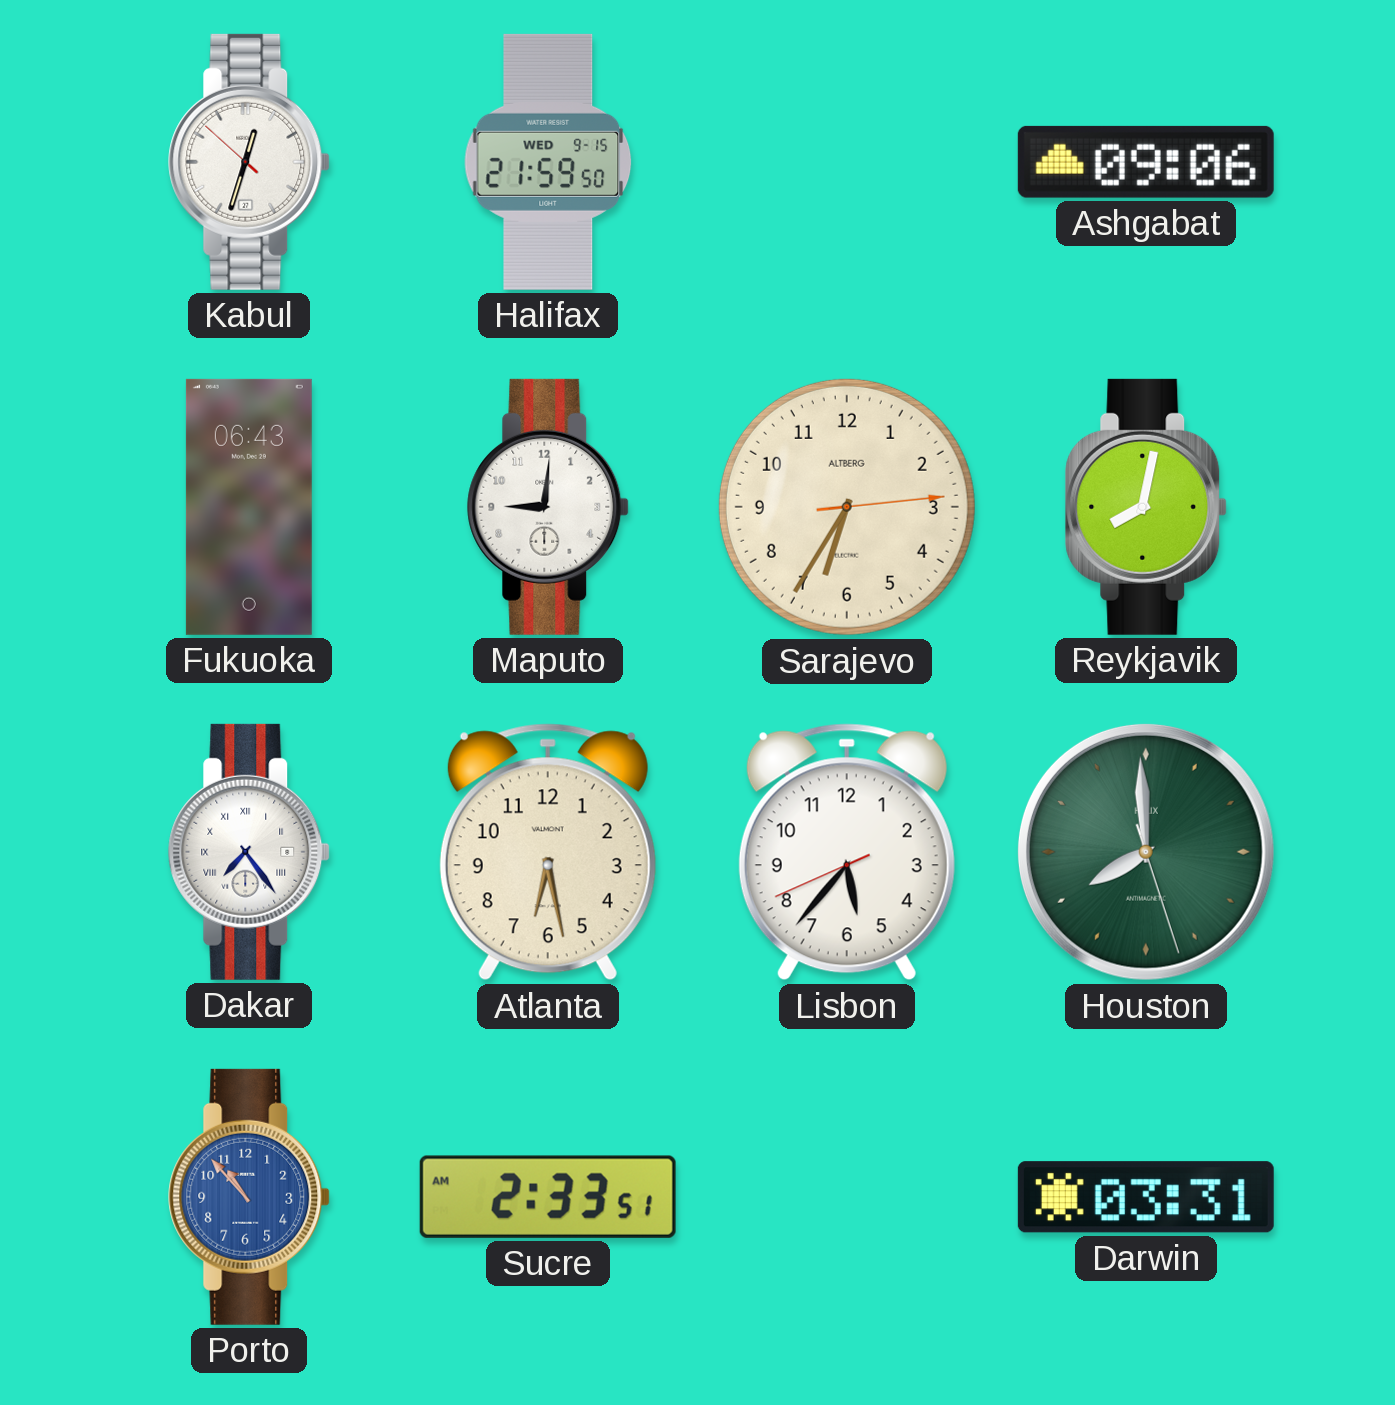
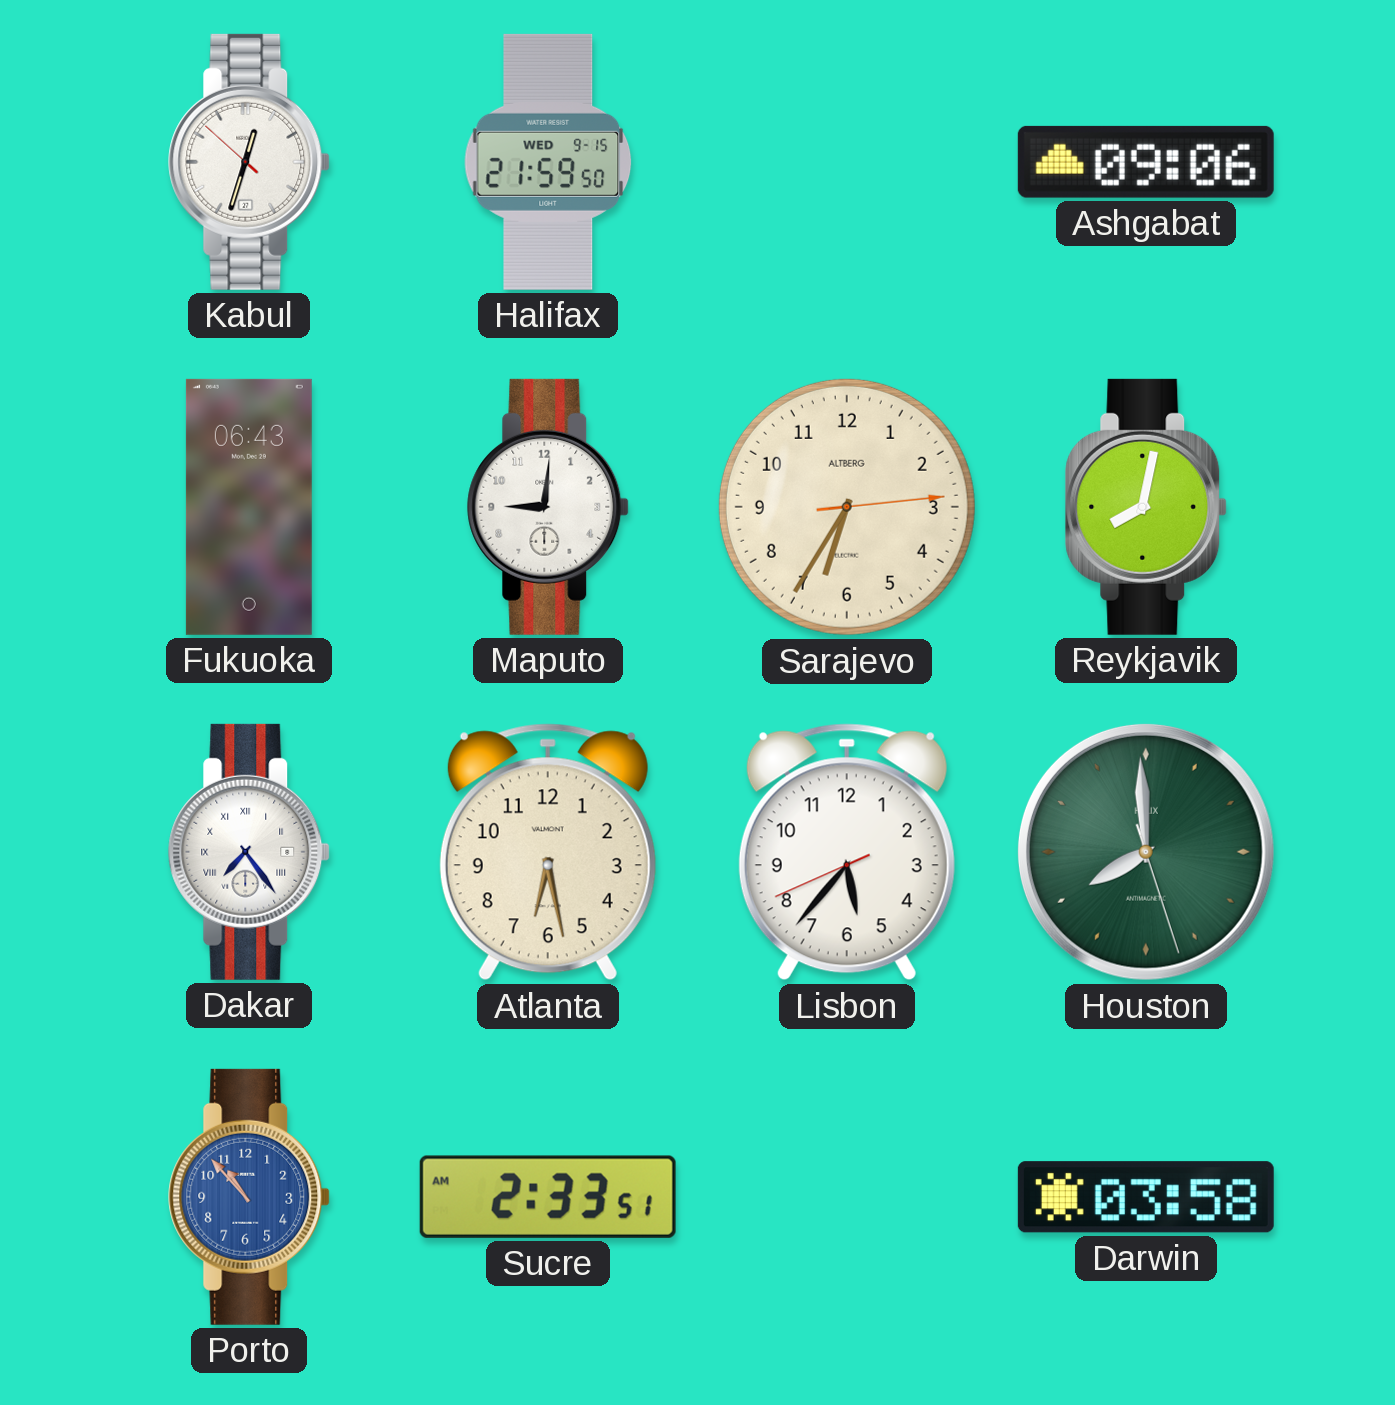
Darwin: 03:31 -> 03:58 (1146, 1197)
